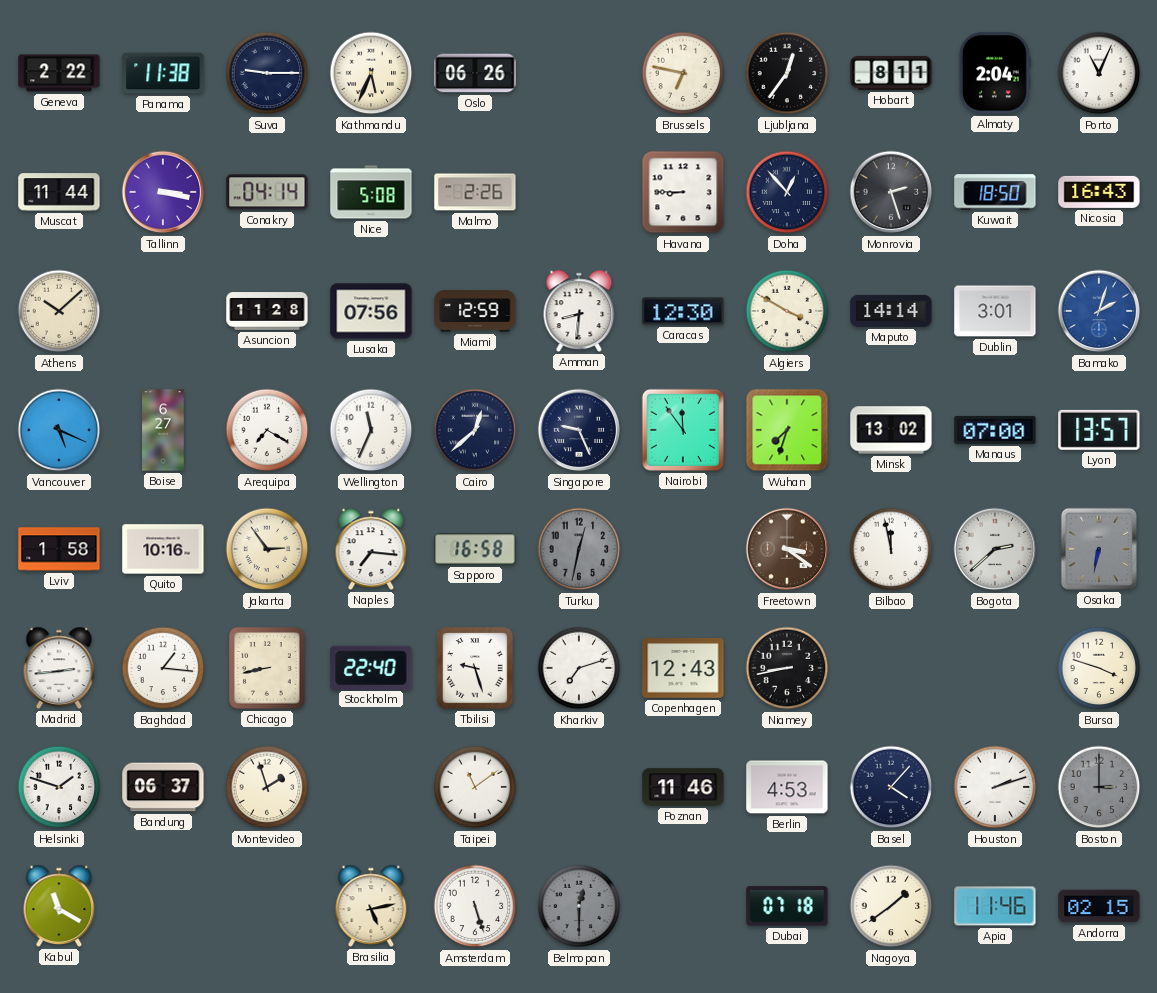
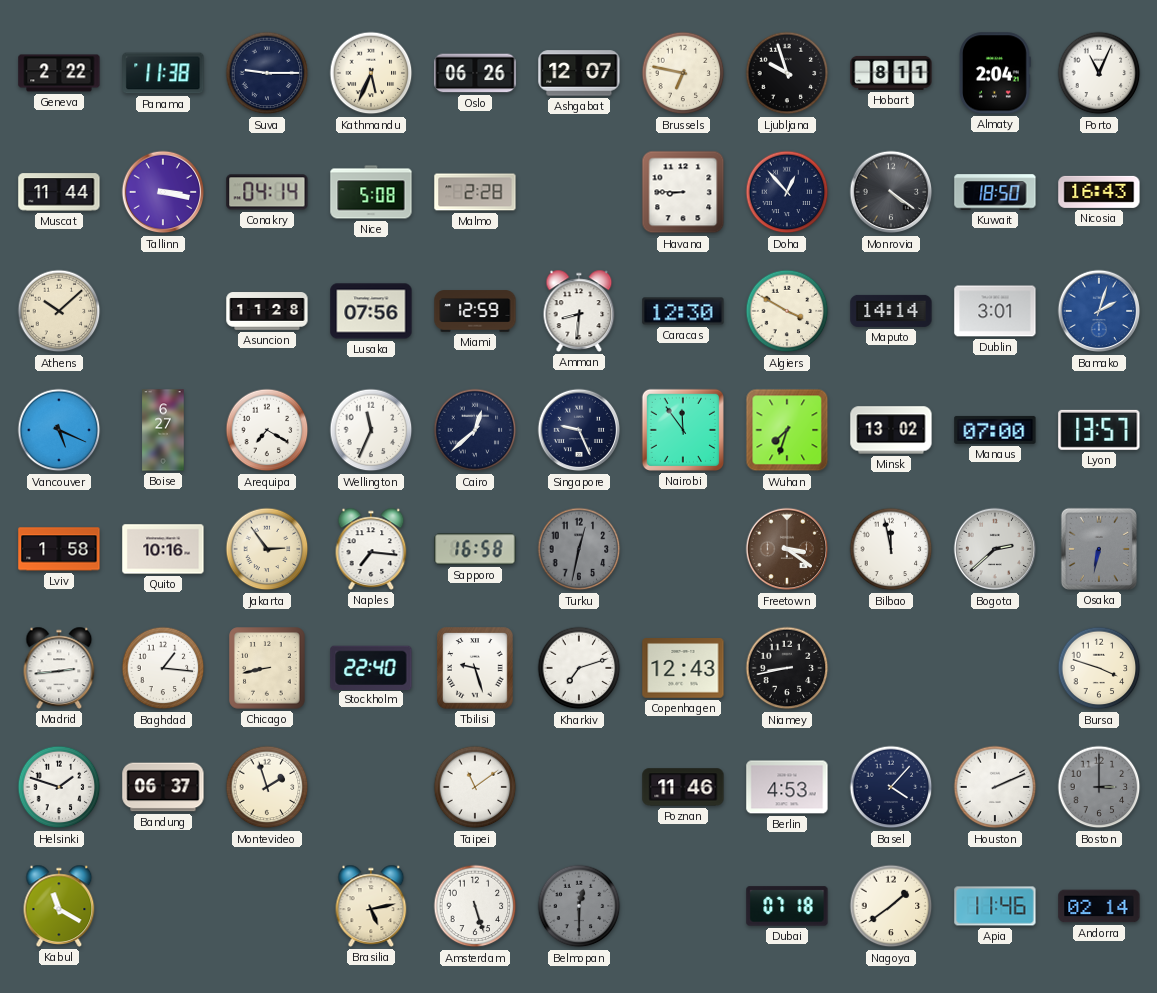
Ashgabat: none -> 12:07 (579, 73)
Ljubljana: 12:36 -> 9:57 (787, 73)
Malmo: 2:26 -> 2:28 (475, 192)
Monrovia: 2:27 -> 4:21 (891, 192)
Houston: 2:12 -> 2:11 (995, 787)
Andorra: 02:15 -> 02:14 (1099, 906)
